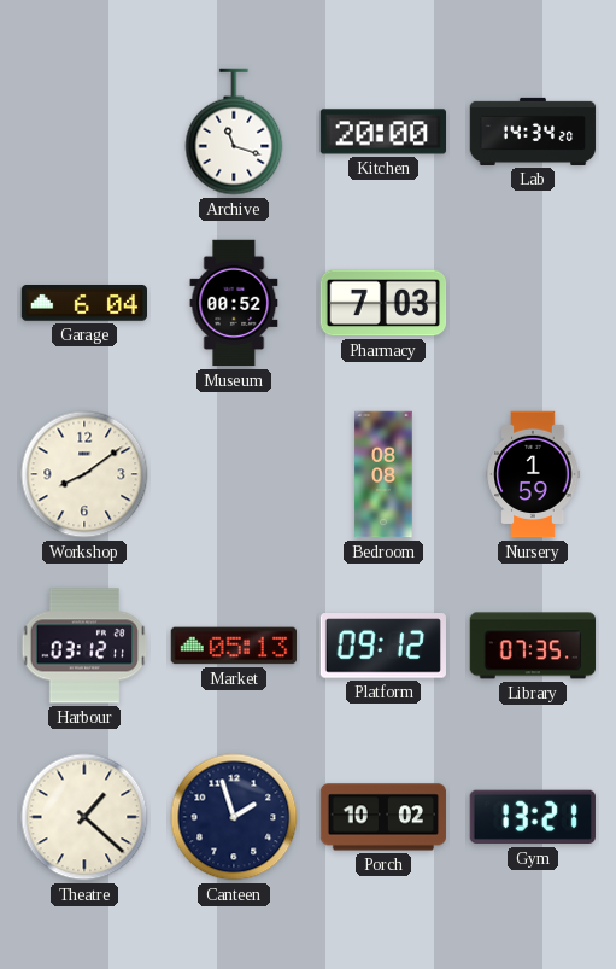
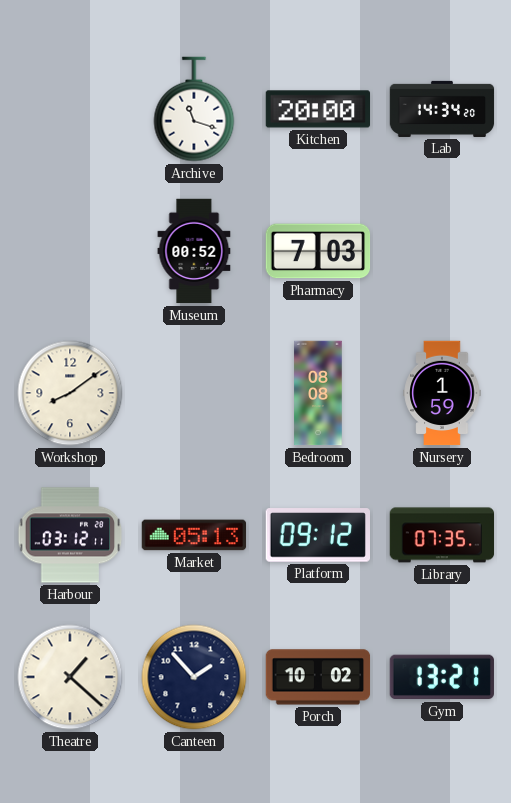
Garage: 6:04 -> none (83, 304)
Canteen: 1:57 -> 1:53 (194, 677)
